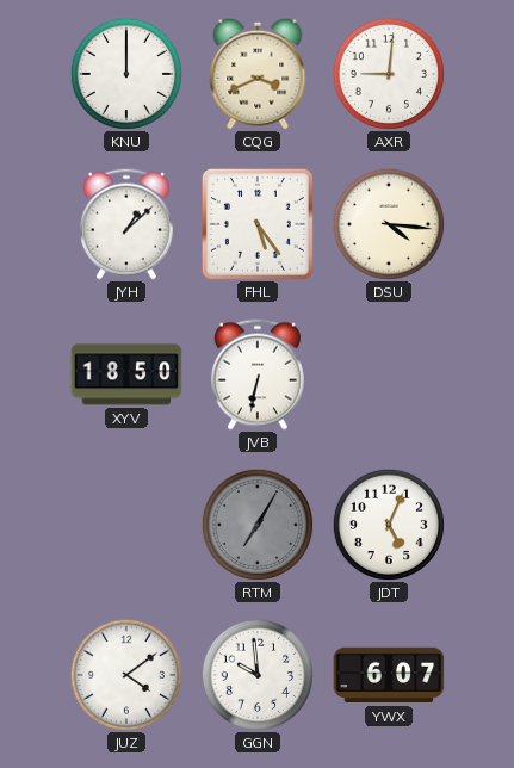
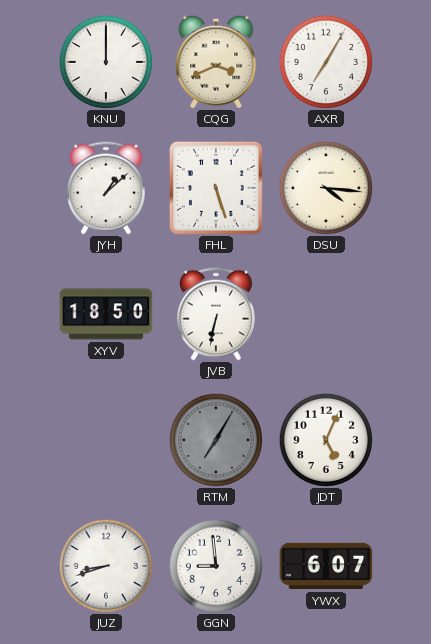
AXR: 9:01 -> 7:05 (325, 61)
FHL: 5:24 -> 5:27 (216, 188)
JUZ: 4:09 -> 8:42 (105, 565)
GGN: 9:59 -> 8:59 (215, 565)
